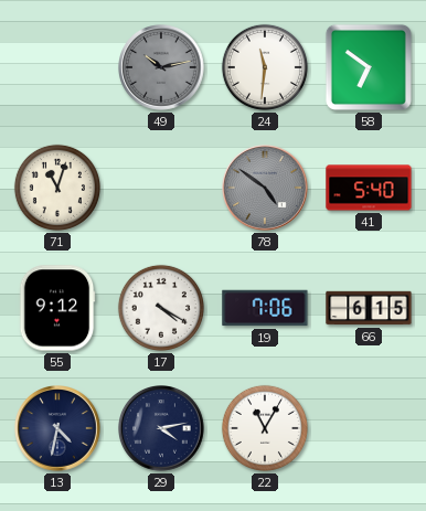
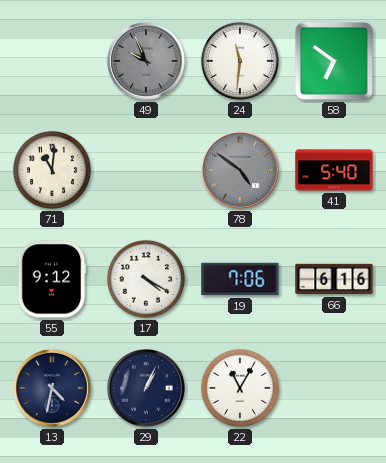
49: 10:13 -> 9:56 (147, 62)
71: 11:03 -> 11:01 (52, 170)
66: 6:15 -> 6:16 (334, 279)
29: 4:13 -> 1:04 (147, 389)
